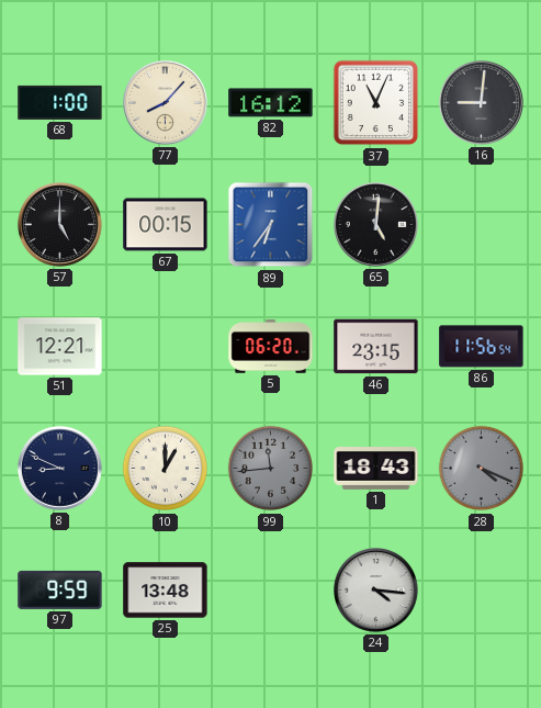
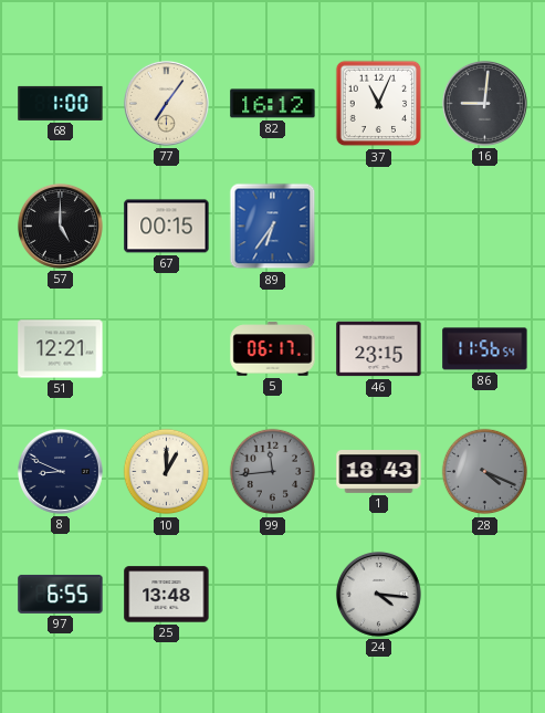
77: 8:07 -> 7:06 (166, 103)
65: 5:01 -> none (375, 224)
5: 06:20 -> 06:17 (273, 349)
97: 9:59 -> 6:55 (61, 594)
